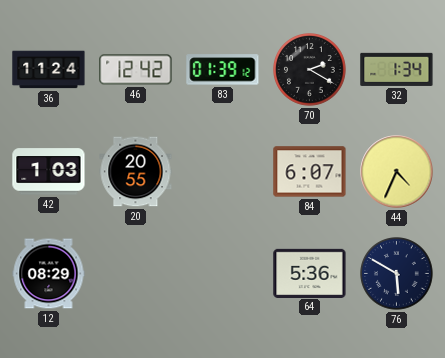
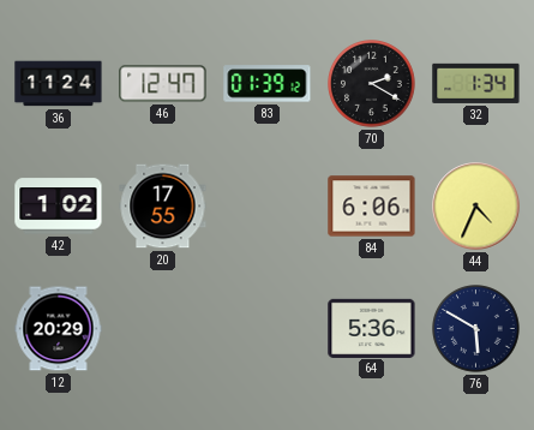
46: 12:42 -> 12:47 (163, 84)
42: 1:03 -> 1:02 (59, 207)
20: 20:55 -> 17:55 (163, 207)
84: 6:07 -> 6:06 (372, 207)
12: 08:29 -> 20:29 (59, 329)
